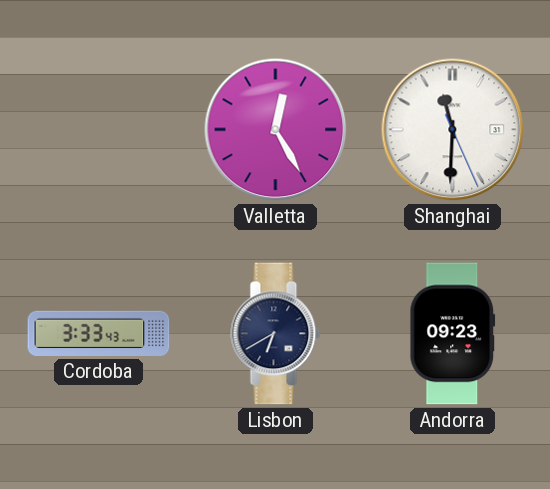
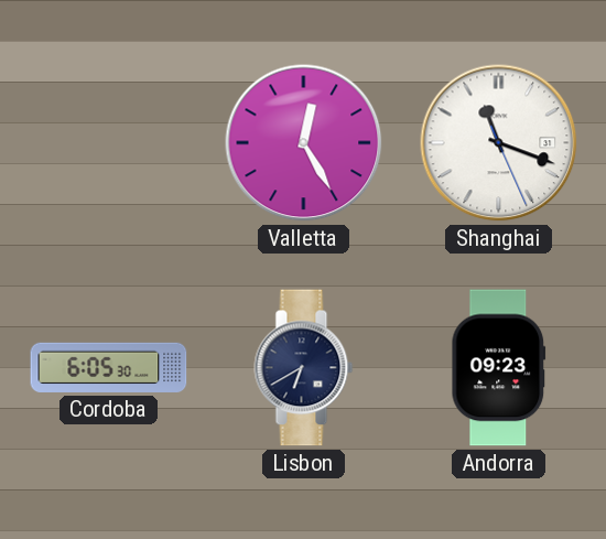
Shanghai: 11:30 -> 11:18 (499, 143)
Cordoba: 3:33 -> 6:05 (109, 367)
